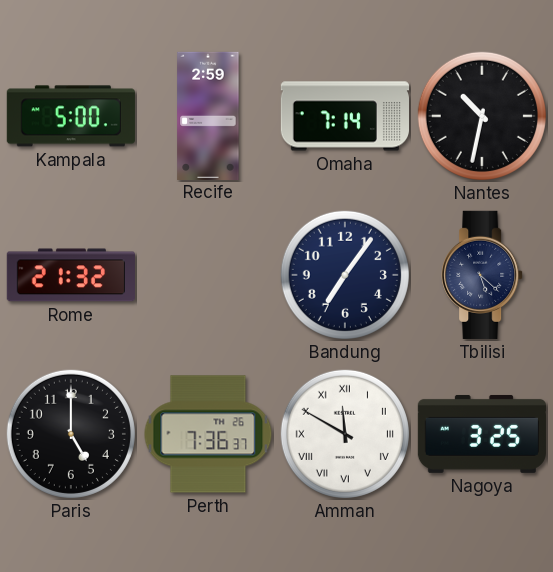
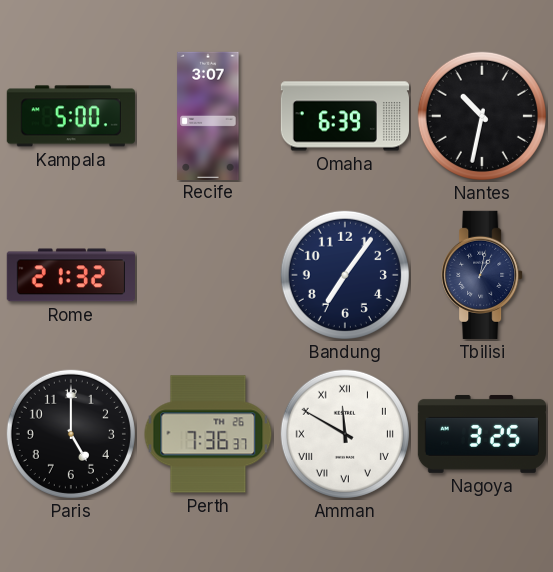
Recife: 2:59 -> 3:07 (208, 115)
Omaha: 7:14 -> 6:39 (344, 116)
Tbilisi: 5:22 -> 1:02 (482, 275)
